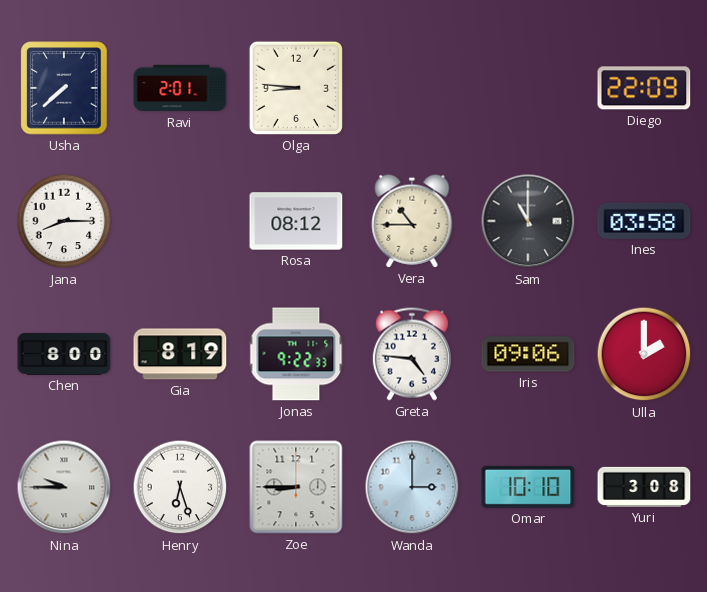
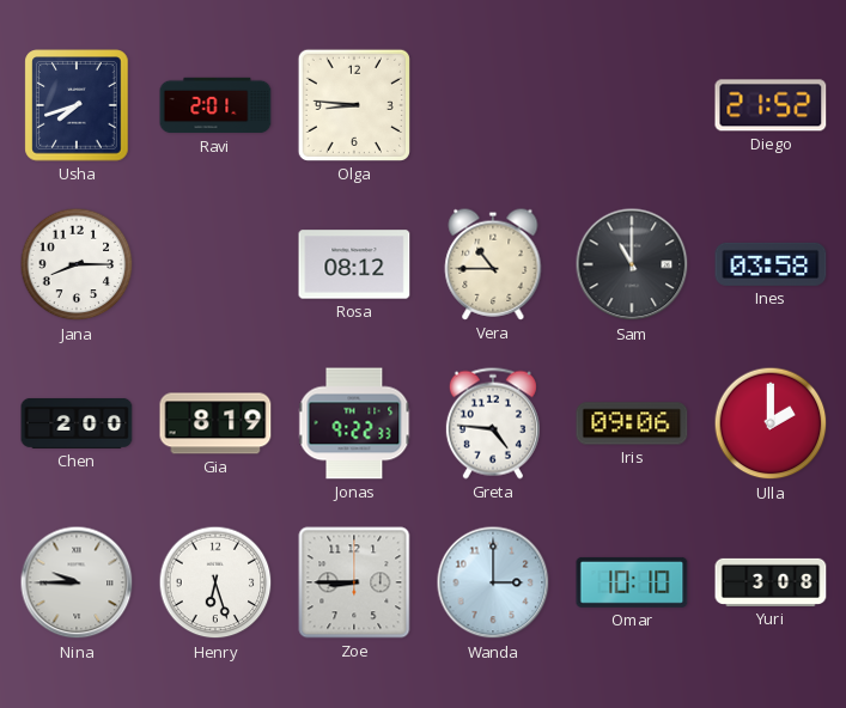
Usha: 7:38 -> 7:42 (77, 105)
Diego: 22:09 -> 21:52 (771, 105)
Chen: 8:00 -> 2:00 (77, 423)
